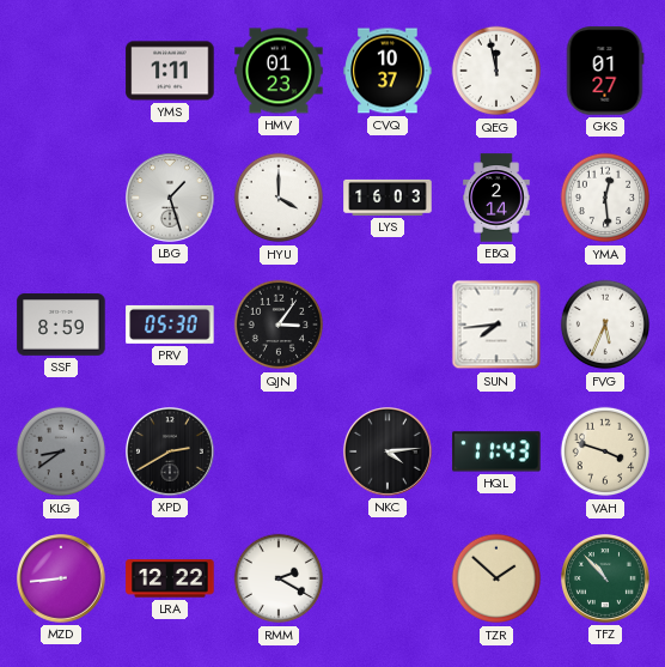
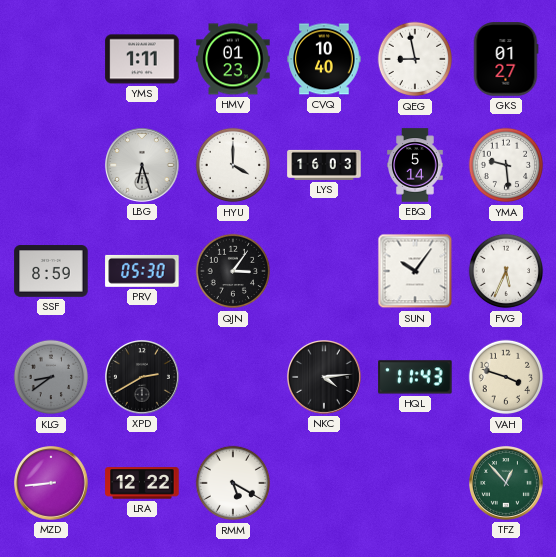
CVQ: 10:37 -> 10:40 (324, 59)
QEG: 11:58 -> 8:58 (415, 59)
LBG: 1:27 -> 6:27 (143, 166)
EBQ: 2:14 -> 5:14 (415, 165)
YMA: 12:29 -> 9:29 (506, 165)
SUN: 7:44 -> 10:06 (415, 271)
RMM: 2:20 -> 5:20 (233, 483)
TZR: 1:52 -> none (496, 578)
TFZ: 10:53 -> 12:53 (507, 484)
